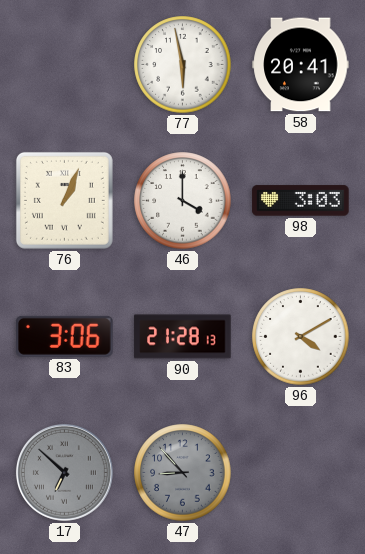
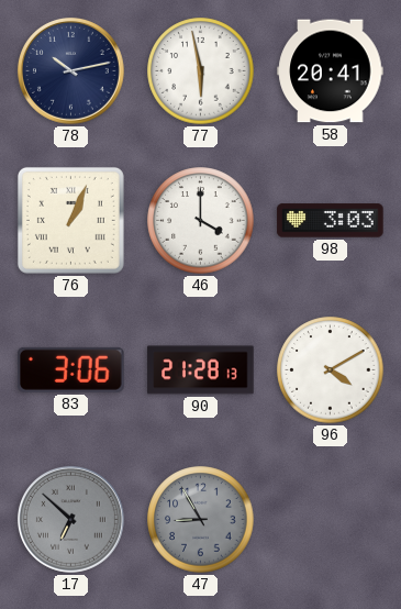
78: none -> 10:13 (70, 70)
47: 8:53 -> 8:55 (201, 520)
